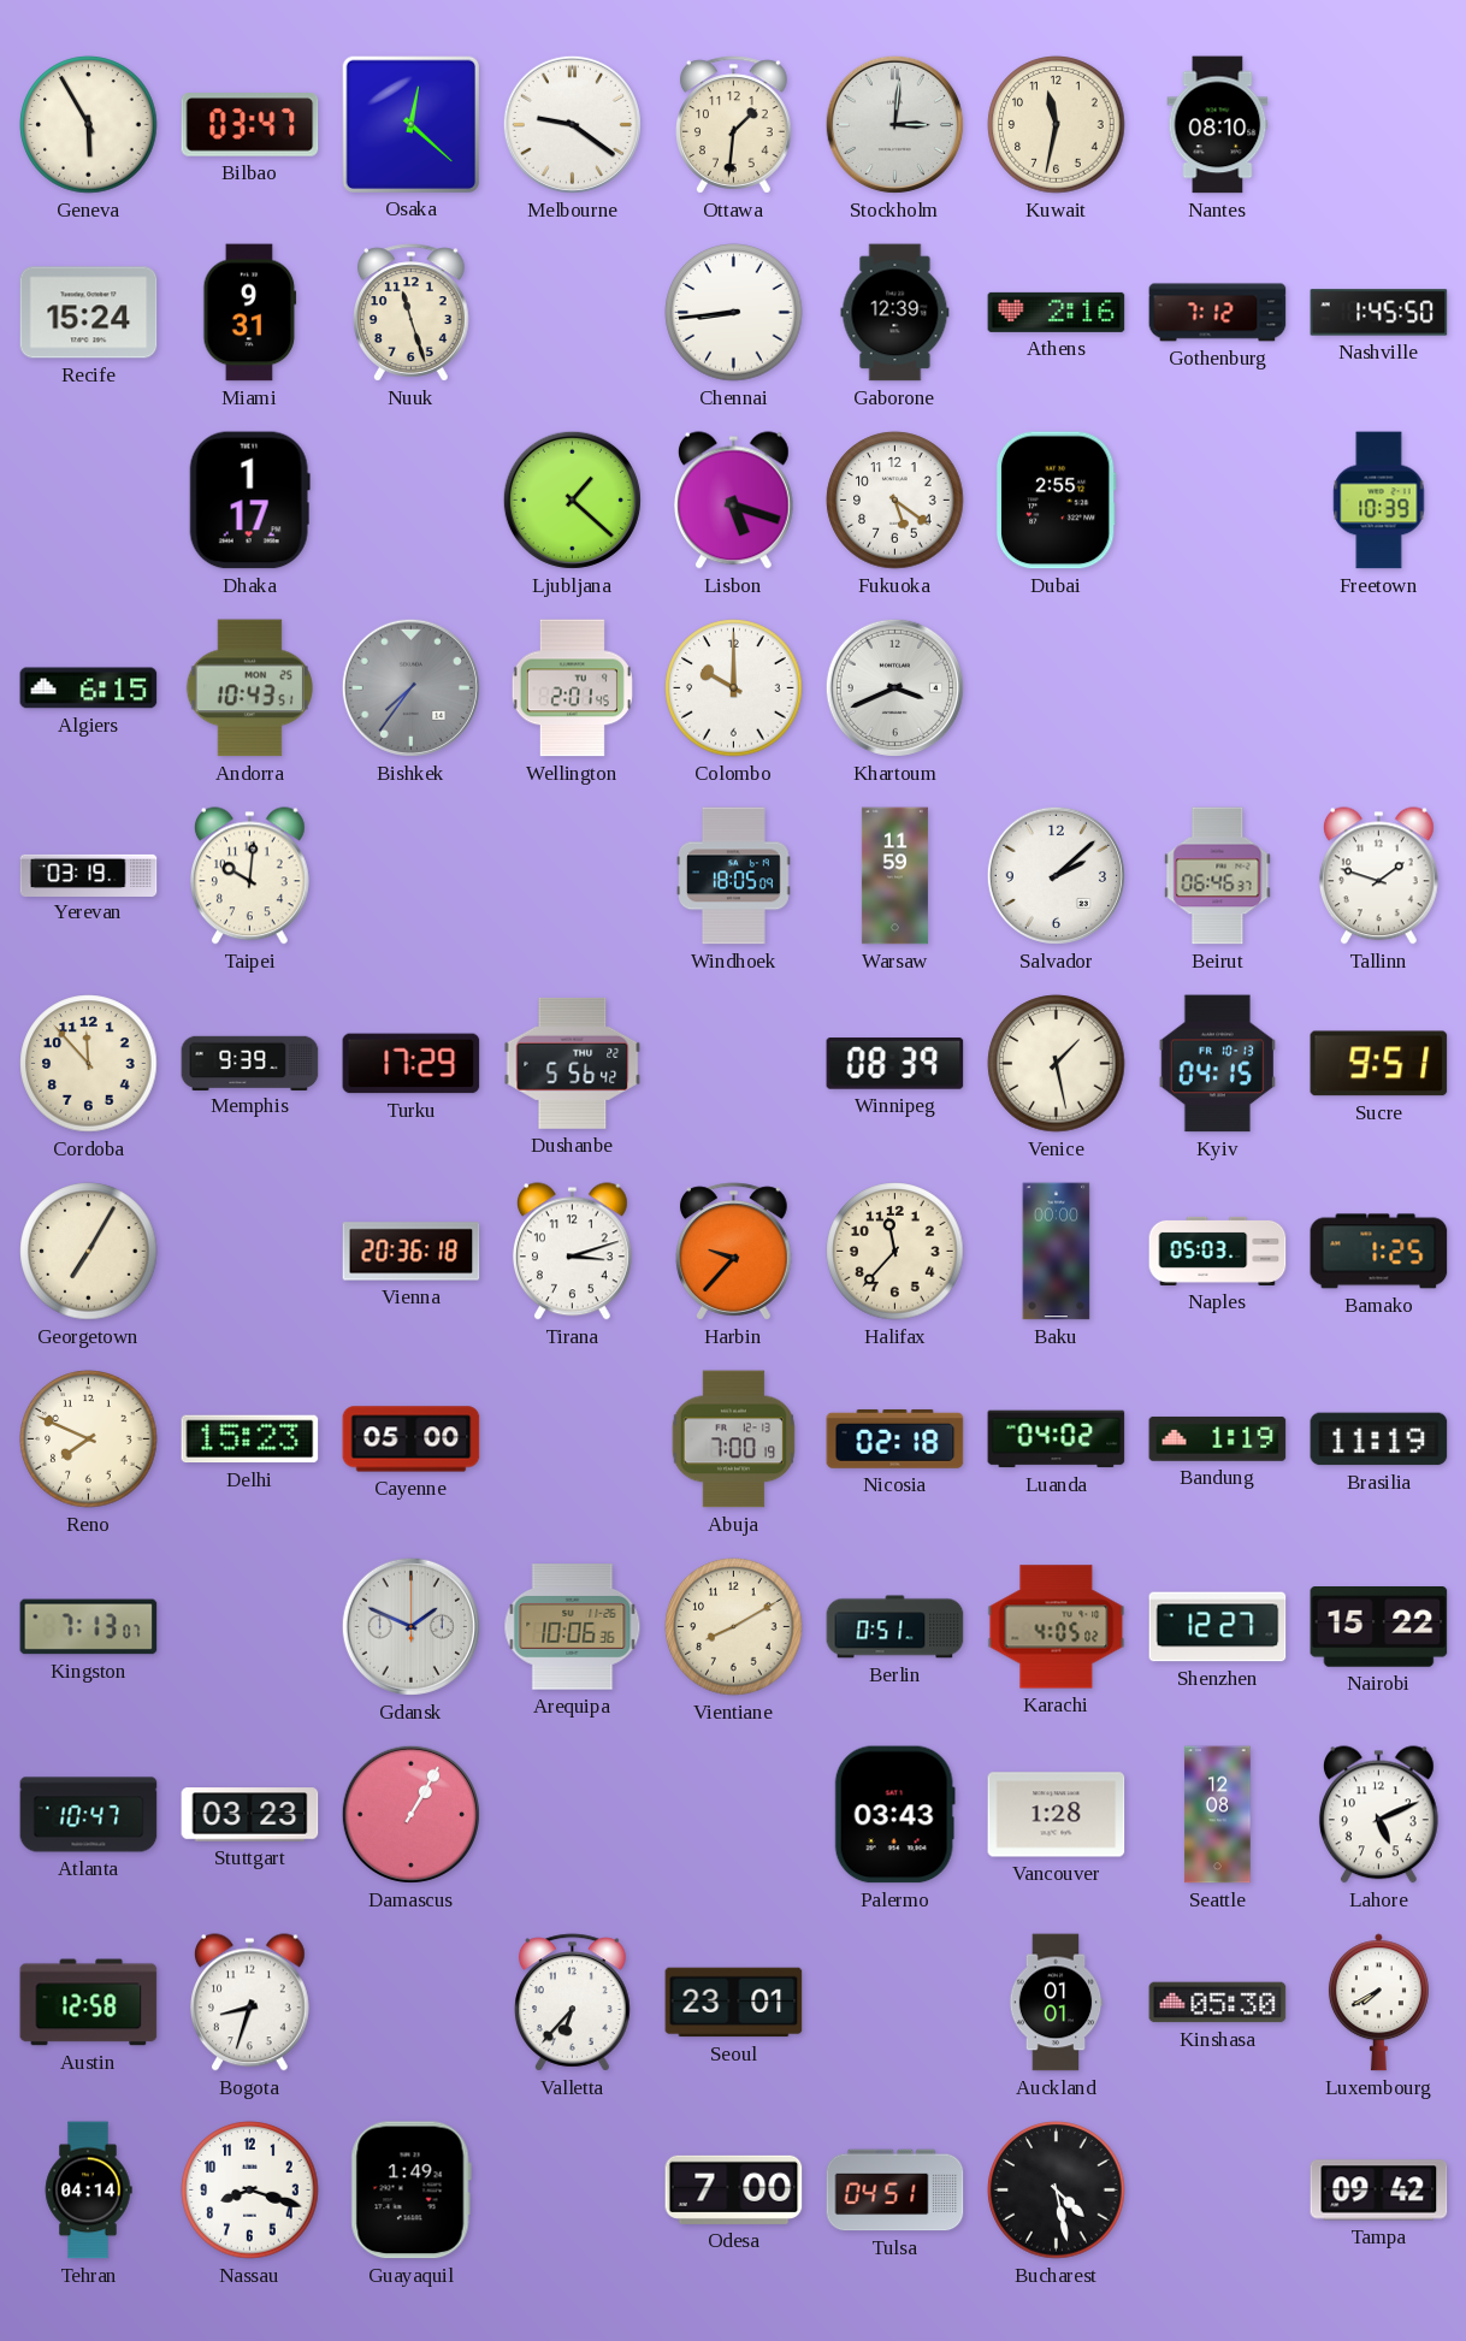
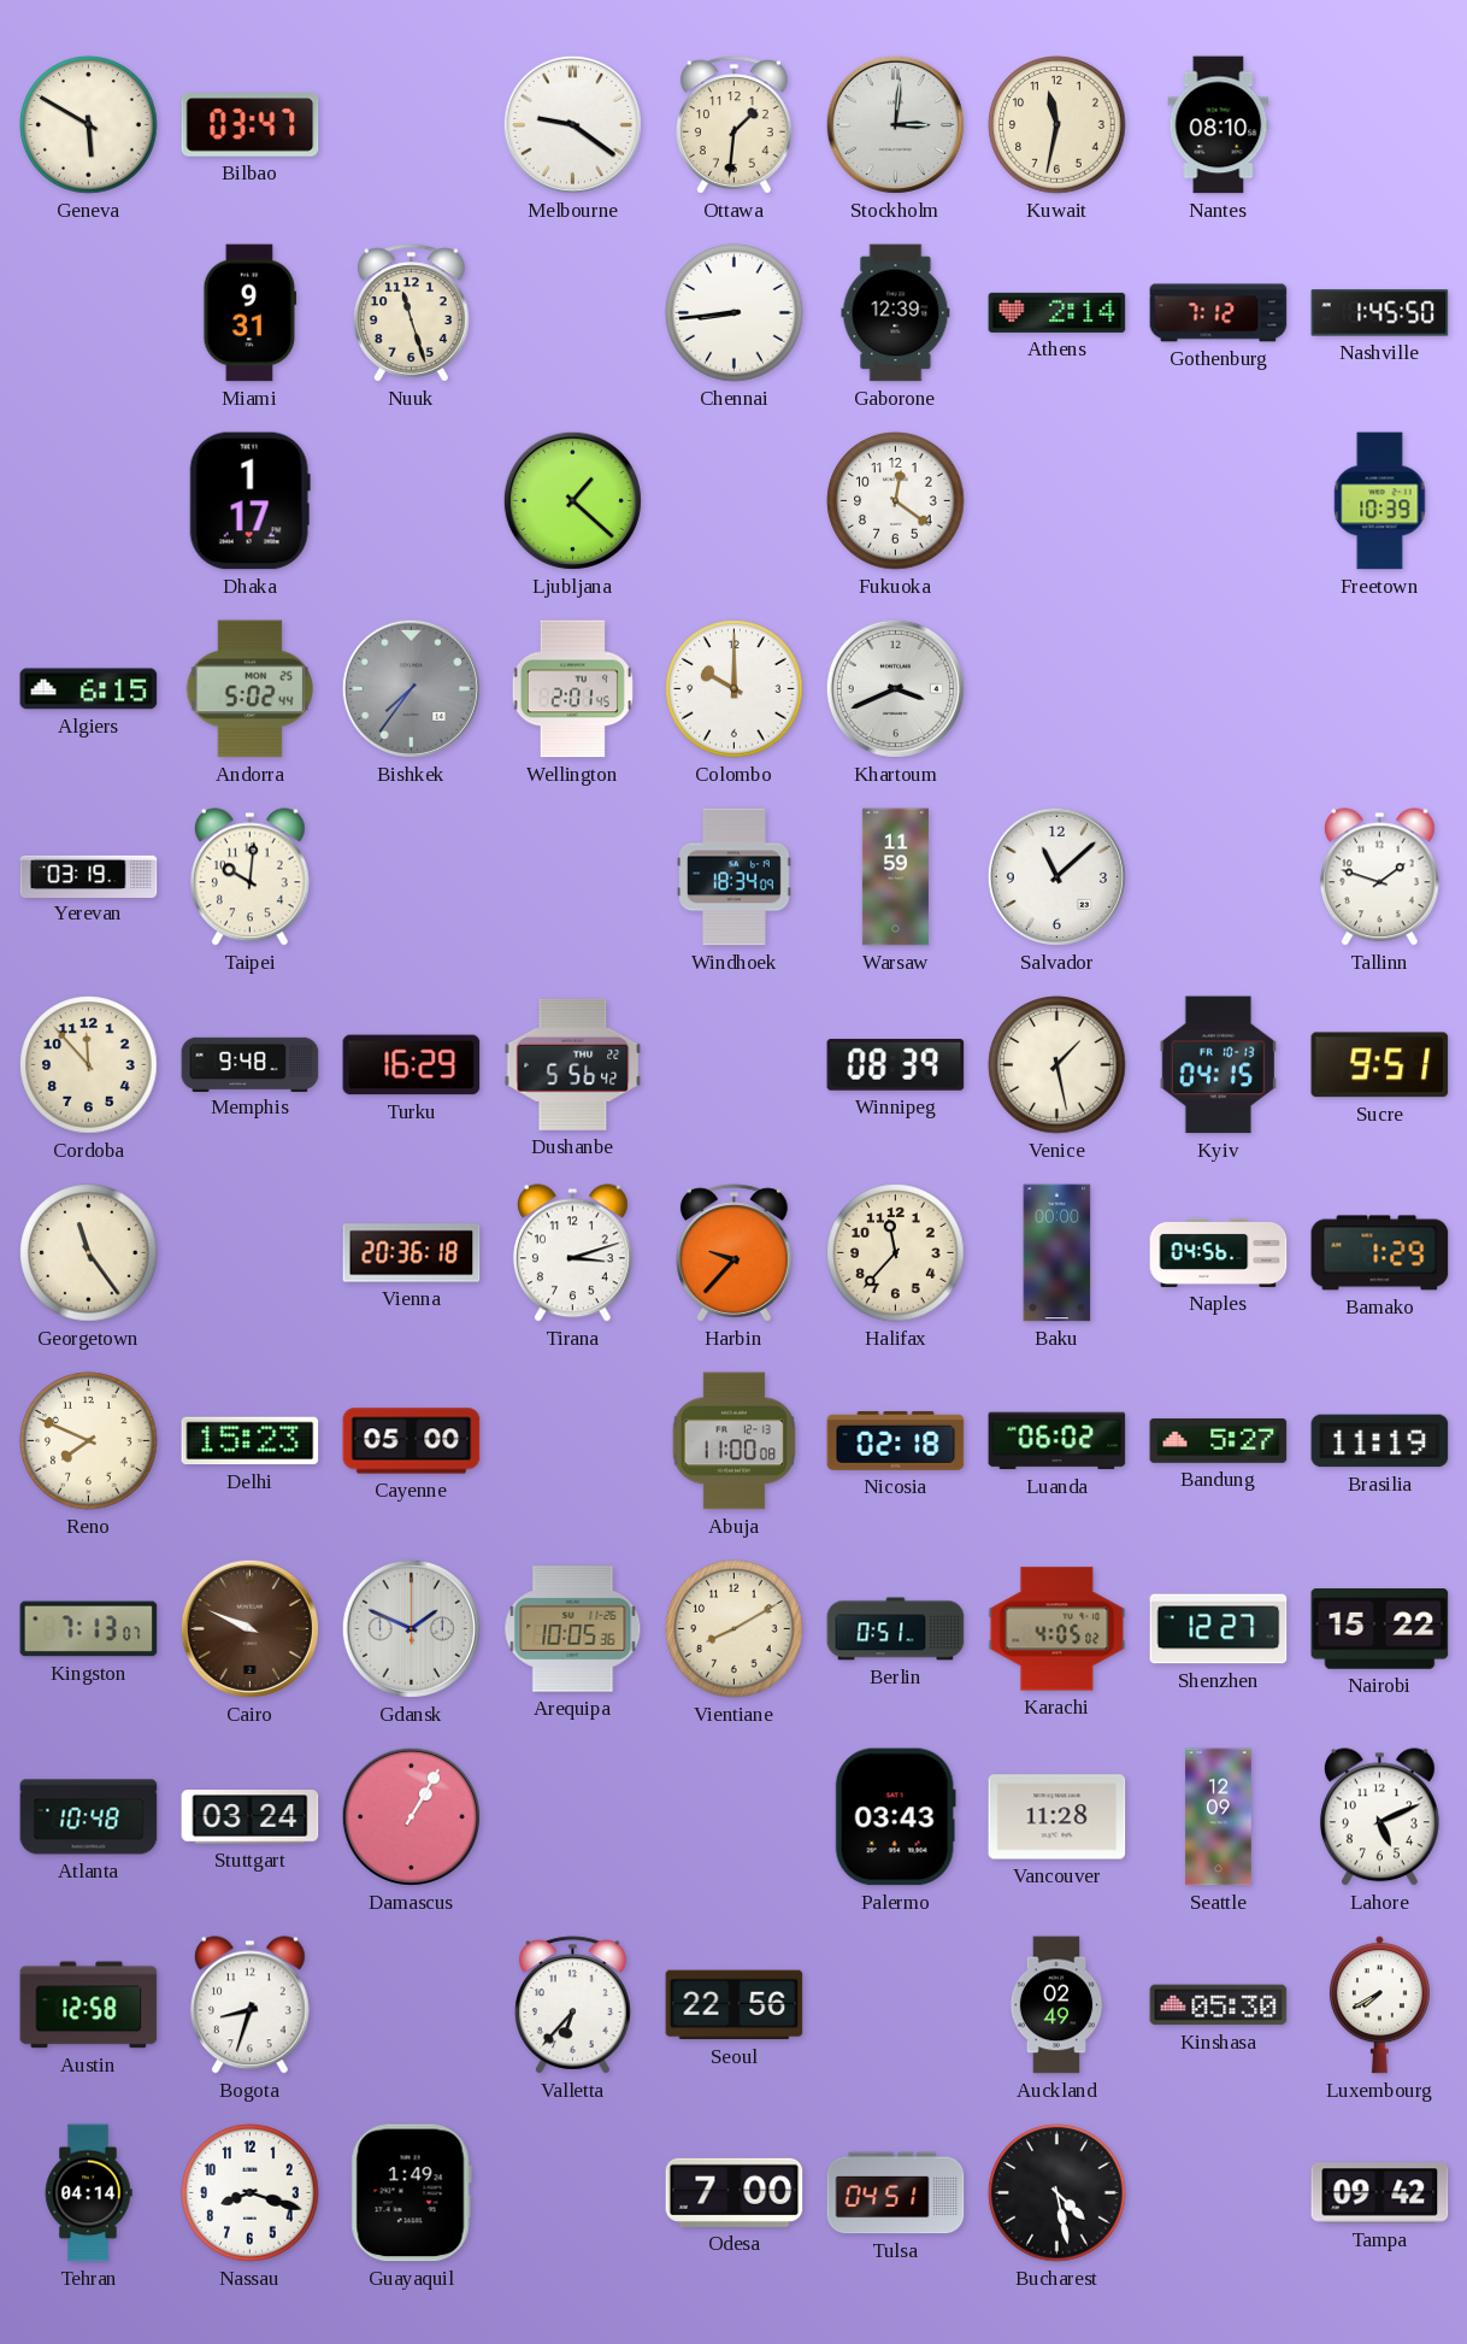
Geneva: 5:55 -> 5:50 (89, 125)
Osaka: 12:22 -> none (410, 124)
Recife: 15:24 -> none (89, 313)
Athens: 2:16 -> 2:14 (1057, 312)
Lisbon: 5:18 -> none (733, 501)
Fukuoka: 5:21 -> 12:21 (896, 501)
Dubai: 2:55 -> none (1056, 501)
Andorra: 10:43 -> 5:02 (249, 689)
Windhoek: 18:05 -> 18:34 (735, 877)
Salvador: 2:08 -> 11:08 (1056, 876)
Beirut: 06:46 -> none (1218, 876)
Memphis: 9:39 -> 9:48 (251, 1064)
Turku: 17:29 -> 16:29 (412, 1065)
Georgetown: 7:05 -> 11:24 (89, 1253)
Naples: 05:03 -> 04:56 (1219, 1252)
Bamako: 1:25 -> 1:29 (1380, 1253)
Abuja: 7:00 -> 11:00 (733, 1441)
Luanda: 04:02 -> 06:02 (1057, 1441)
Bandung: 1:19 -> 5:27 (1219, 1440)
Cairo: none -> 9:49 (249, 1628)
Arequipa: 10:06 -> 10:05 (573, 1629)
Atlanta: 10:47 -> 10:48 (89, 1817)
Stuttgart: 03:23 -> 03:24 (251, 1817)
Vancouver: 1:28 -> 11:28 (1057, 1817)
Seattle: 12:08 -> 12:09 (1219, 1817)
Seoul: 23:01 -> 22:56 (735, 2005)
Auckland: 01:01 -> 02:49 (1056, 2005)
